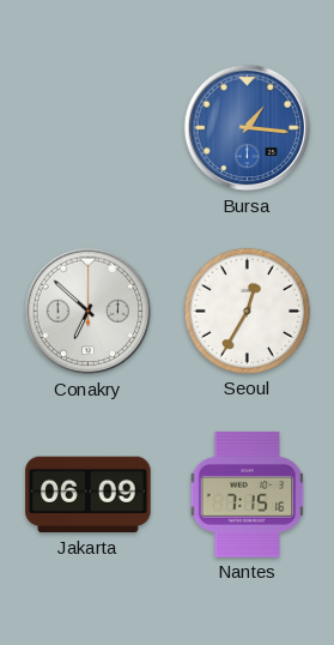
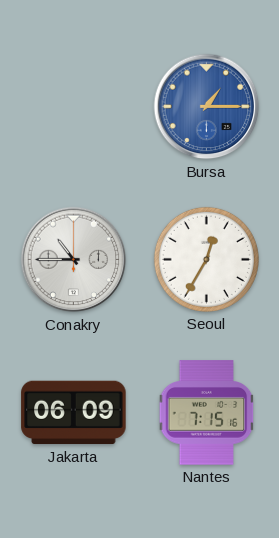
Bursa: 1:16 -> 1:15 (207, 107)
Conakry: 6:52 -> 10:45 (74, 260)
